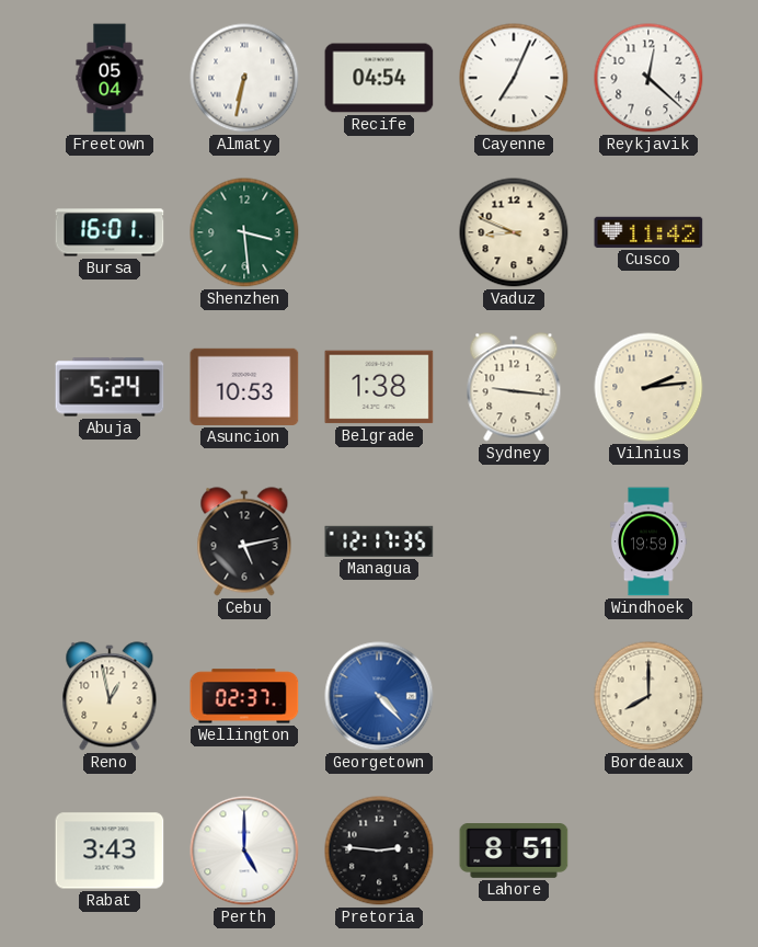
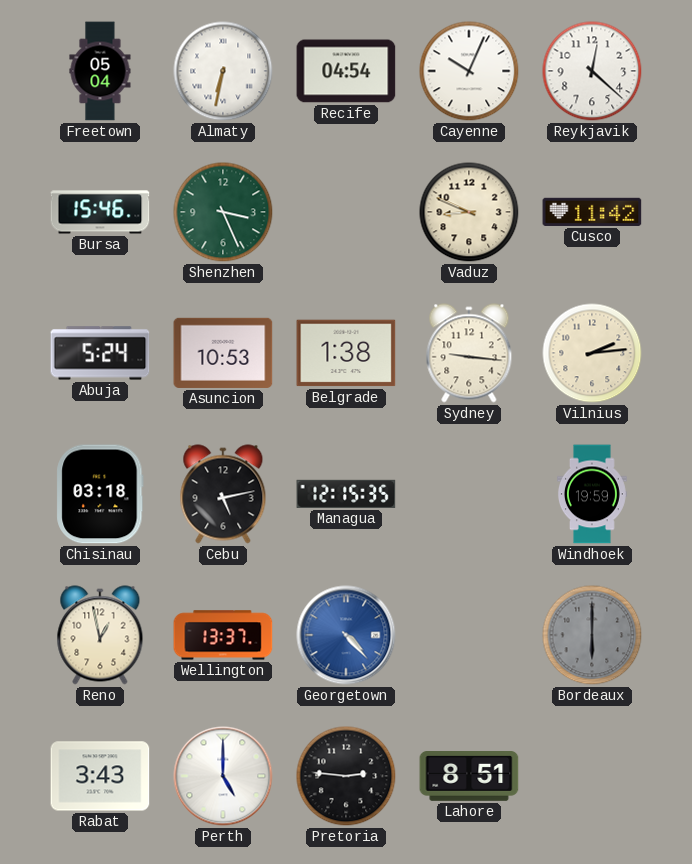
Cayenne: 7:04 -> 10:04 (469, 71)
Bursa: 16:01 -> 15:46 (100, 212)
Shenzhen: 3:29 -> 3:26 (223, 212)
Chisinau: none -> 03:18 (100, 494)
Managua: 12:17 -> 12:15 (346, 494)
Wellington: 02:37 -> 13:37 (223, 635)
Bordeaux: 8:00 -> 6:00 (592, 635)
Bordeaux dial: cream -> grey (592, 635)
